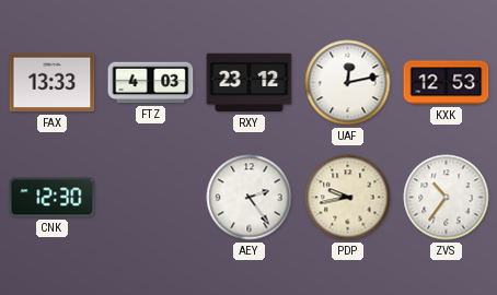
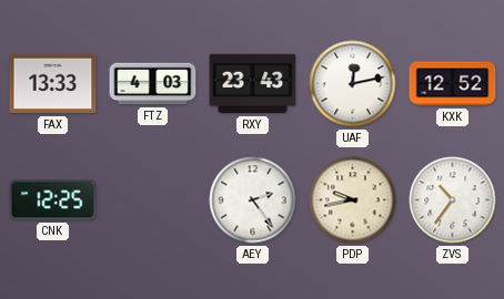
RXY: 23:12 -> 23:43 (253, 84)
KXK: 12:53 -> 12:52 (453, 84)
CNK: 12:30 -> 12:25 (53, 200)
